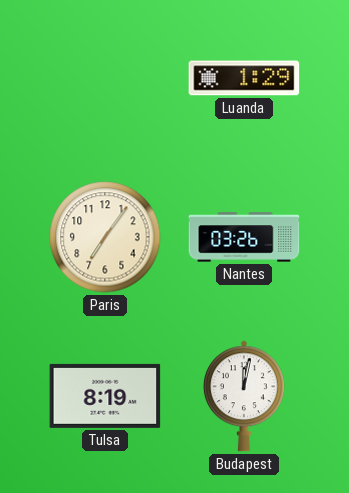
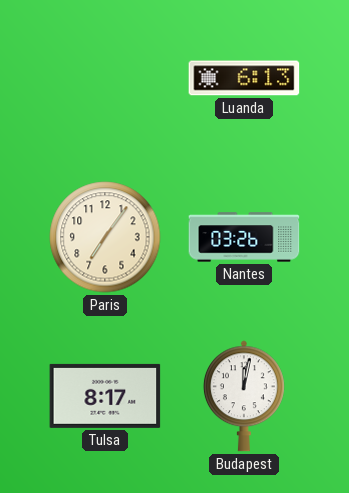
Luanda: 1:29 -> 6:13 (244, 78)
Tulsa: 8:19 -> 8:17 (105, 396)
